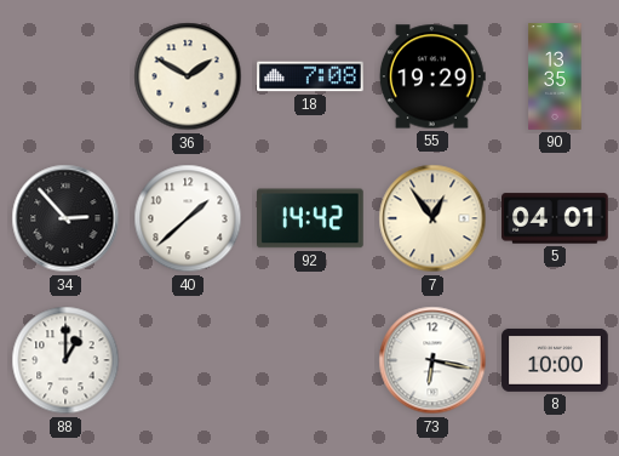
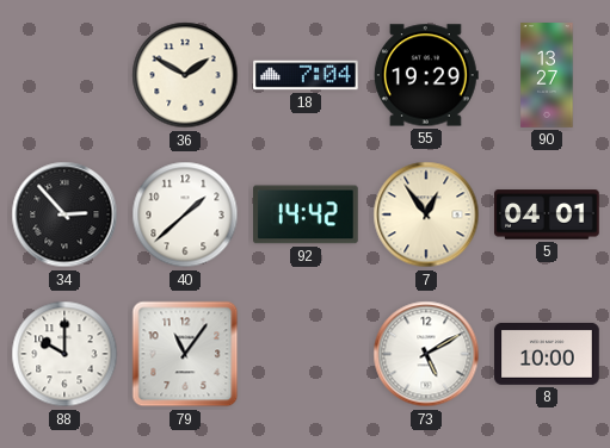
18: 7:08 -> 7:04 (306, 75)
90: 13:35 -> 13:27 (547, 75)
88: 1:00 -> 10:00 (64, 354)
79: none -> 11:06 (185, 354)
73: 6:17 -> 5:10 (426, 354)
